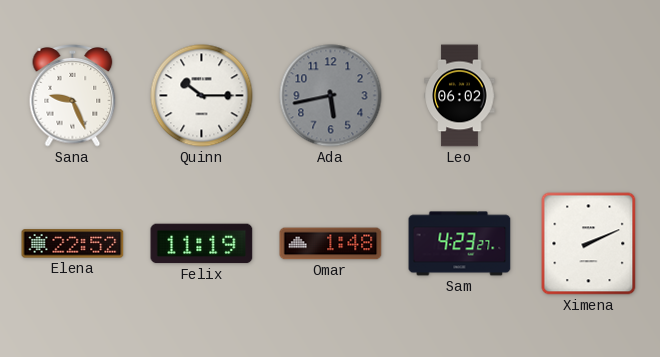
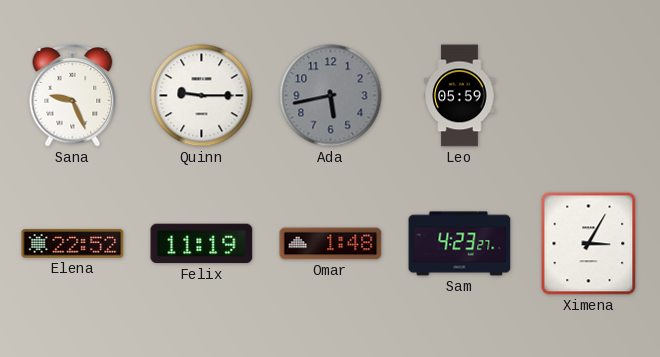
Quinn: 10:15 -> 9:15 (202, 96)
Leo: 06:02 -> 05:59 (460, 96)
Ximena: 2:11 -> 3:05 (589, 244)
